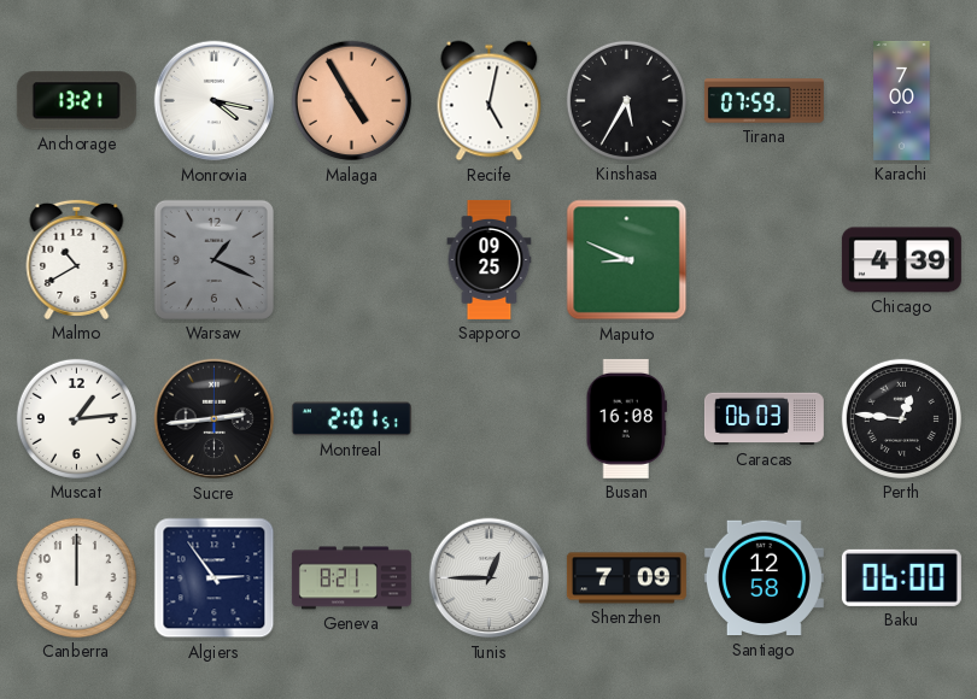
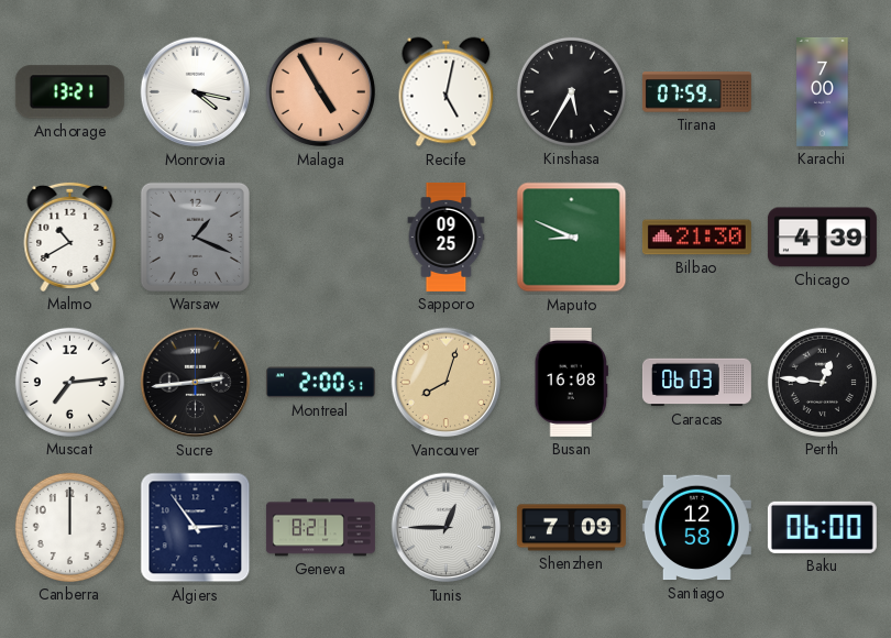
Bilbao: none -> 21:30 (696, 238)
Muscat: 1:14 -> 7:14 (69, 382)
Montreal: 2:01 -> 2:00 (320, 383)
Vancouver: none -> 8:03 (447, 383)
